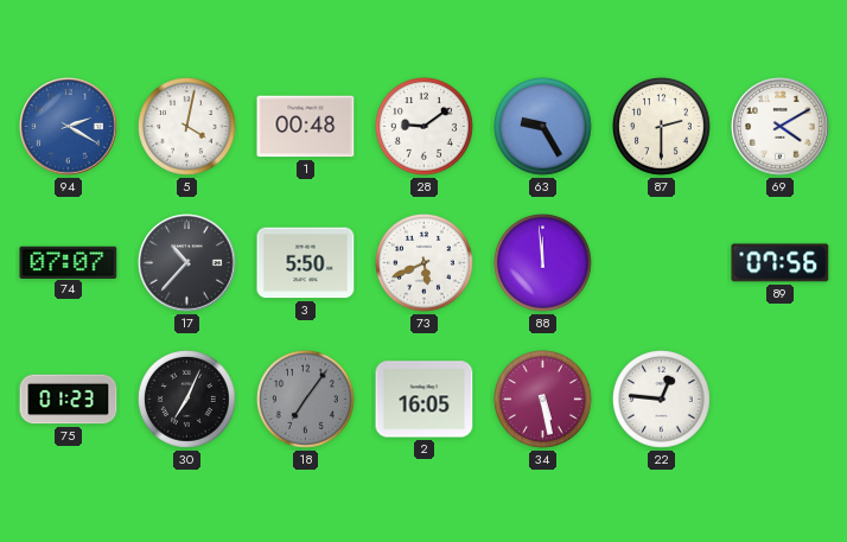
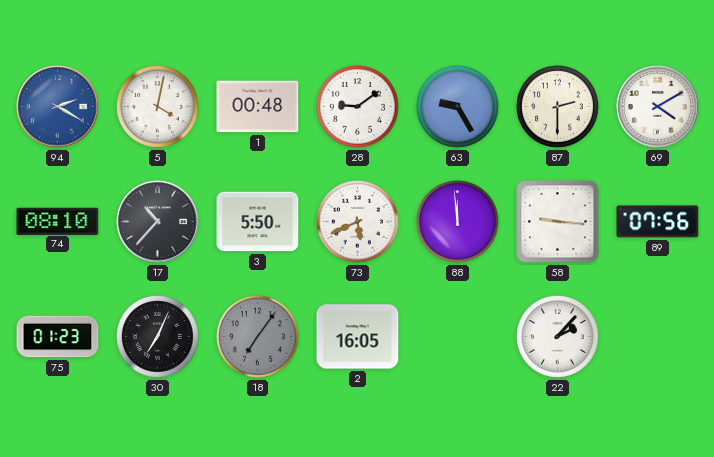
74: 07:07 -> 08:10 (58, 221)
58: none -> 9:16 (558, 222)
34: 5:28 -> none (543, 400)
22: 12:46 -> 2:07 (558, 337)
